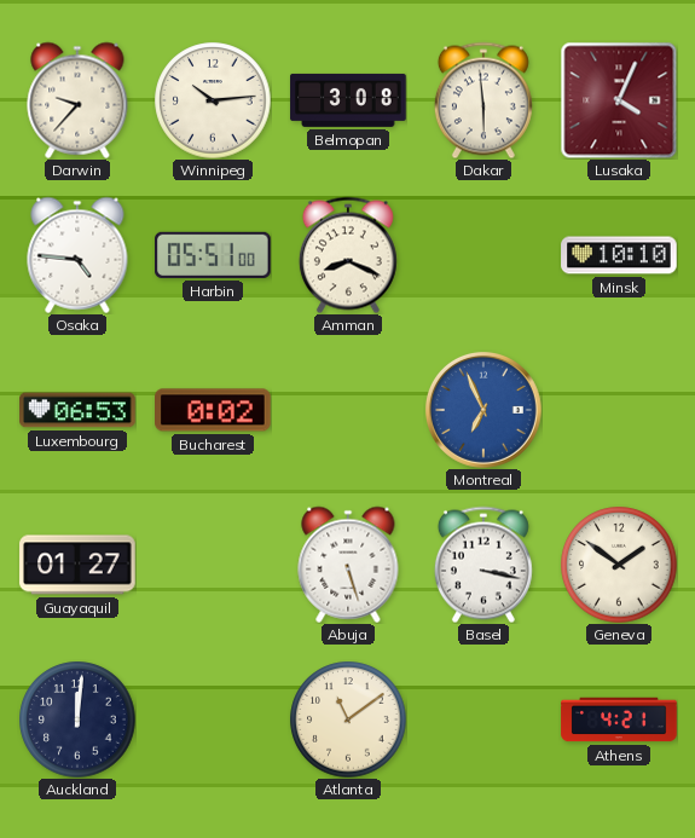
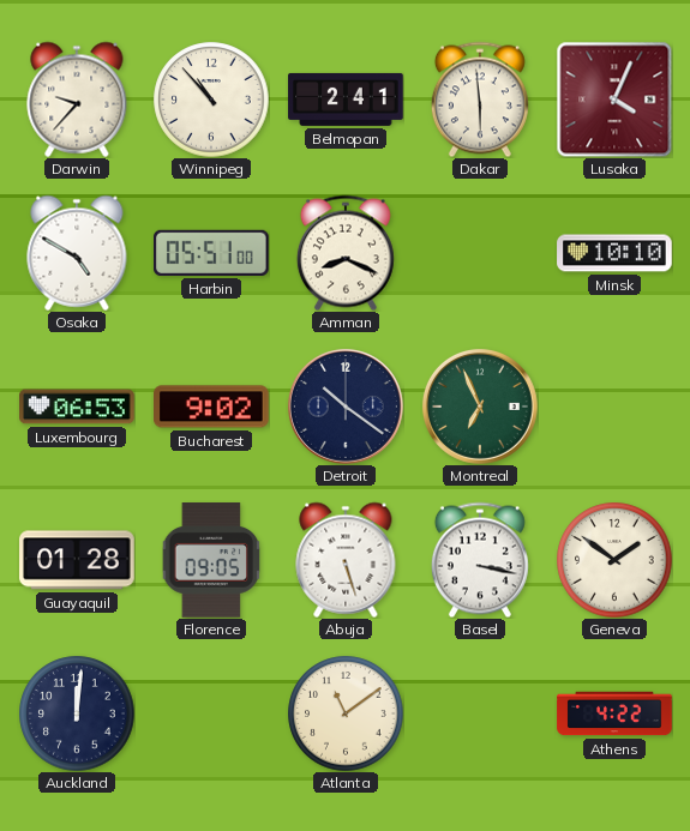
Winnipeg: 10:14 -> 10:53 (211, 100)
Belmopan: 3:08 -> 2:41 (346, 100)
Osaka: 4:46 -> 4:50 (77, 253)
Bucharest: 0:02 -> 9:02 (211, 407)
Detroit: none -> 10:21 (346, 407)
Montreal dial: blue -> green (480, 407)
Guayaquil: 01:27 -> 01:28 (77, 560)
Florence: none -> 09:05 (211, 560)
Athens: 4:21 -> 4:22 (614, 713)
